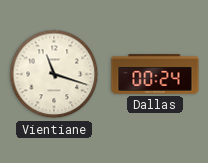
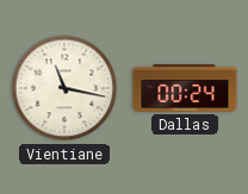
Vientiane: 11:18 -> 11:17 (64, 88)
